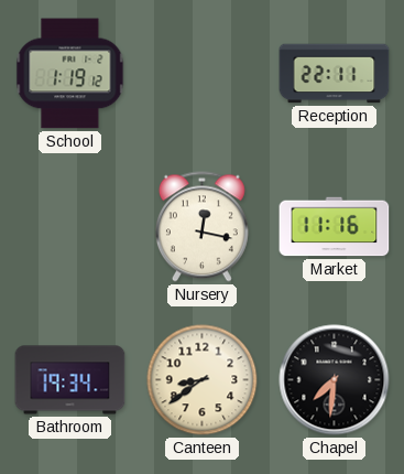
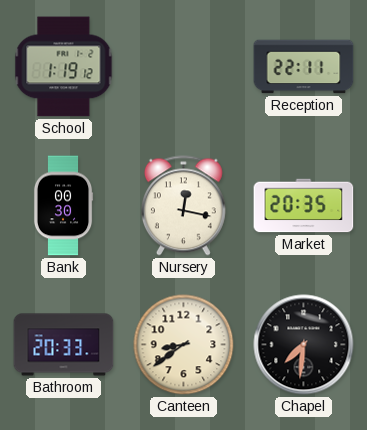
Bank: none -> 00:30 (63, 206)
Market: 11:16 -> 20:35 (304, 206)
Bathroom: 19:34 -> 20:33 (64, 345)
